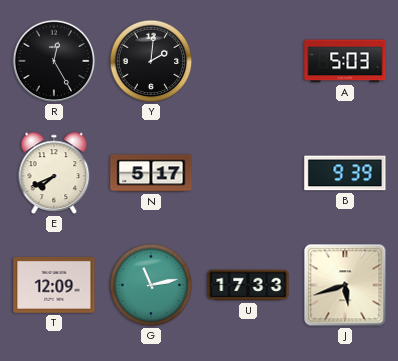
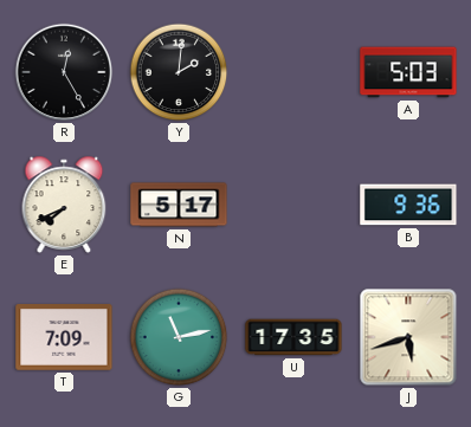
B: 9:39 -> 9:36 (408, 205)
T: 12:09 -> 7:09 (64, 338)
U: 17:33 -> 17:35 (293, 337)
